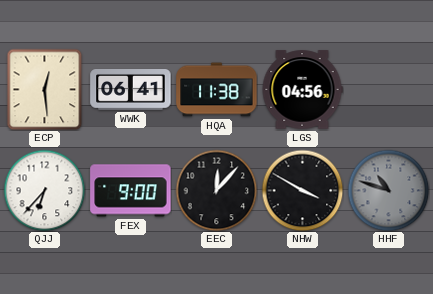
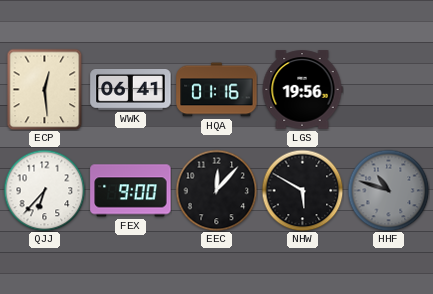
HQA: 11:38 -> 01:16 (217, 90)
LGS: 04:56 -> 19:56 (302, 90)
NHW: 3:50 -> 5:50 (302, 190)
